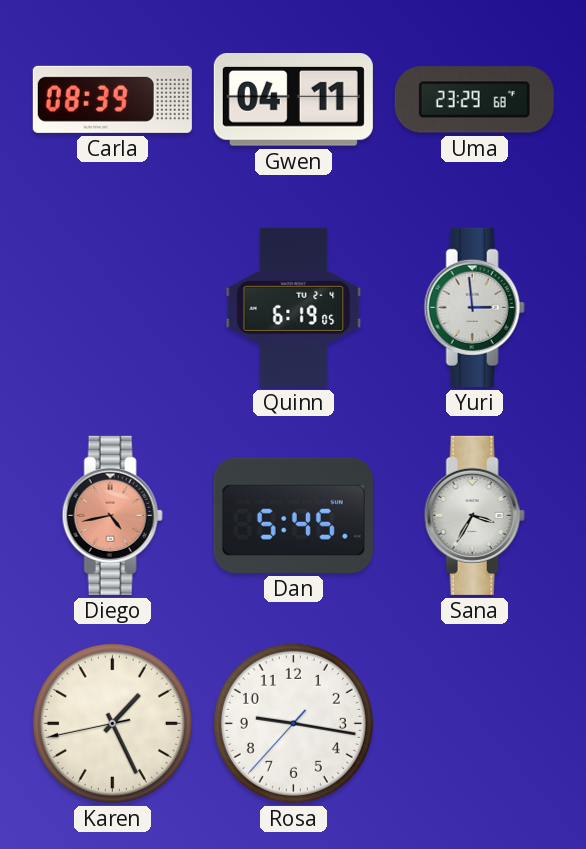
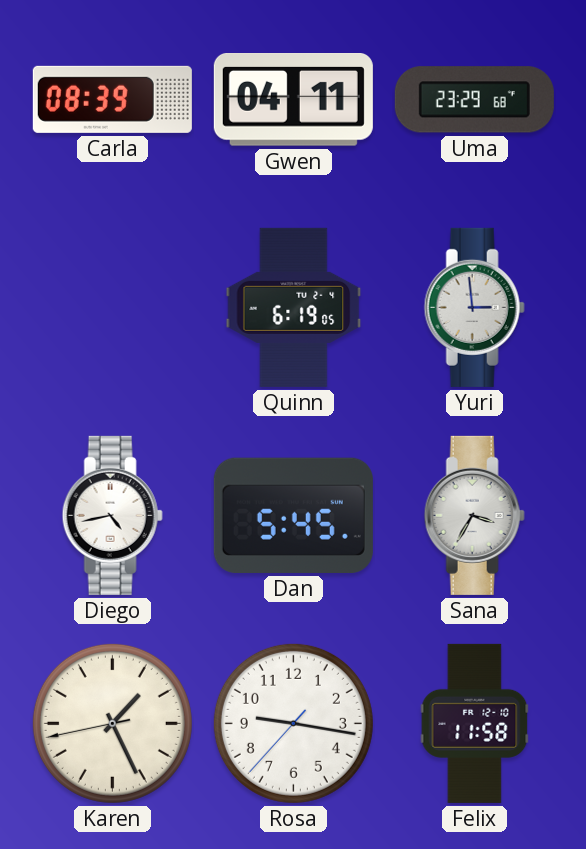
Diego dial: salmon -> white (112, 515)
Felix: none -> 11:58 (475, 723)
